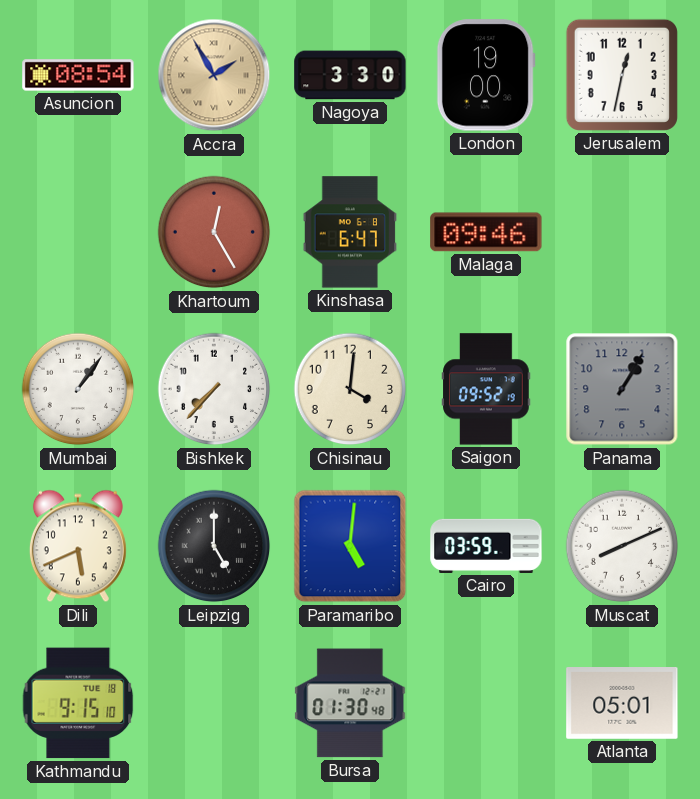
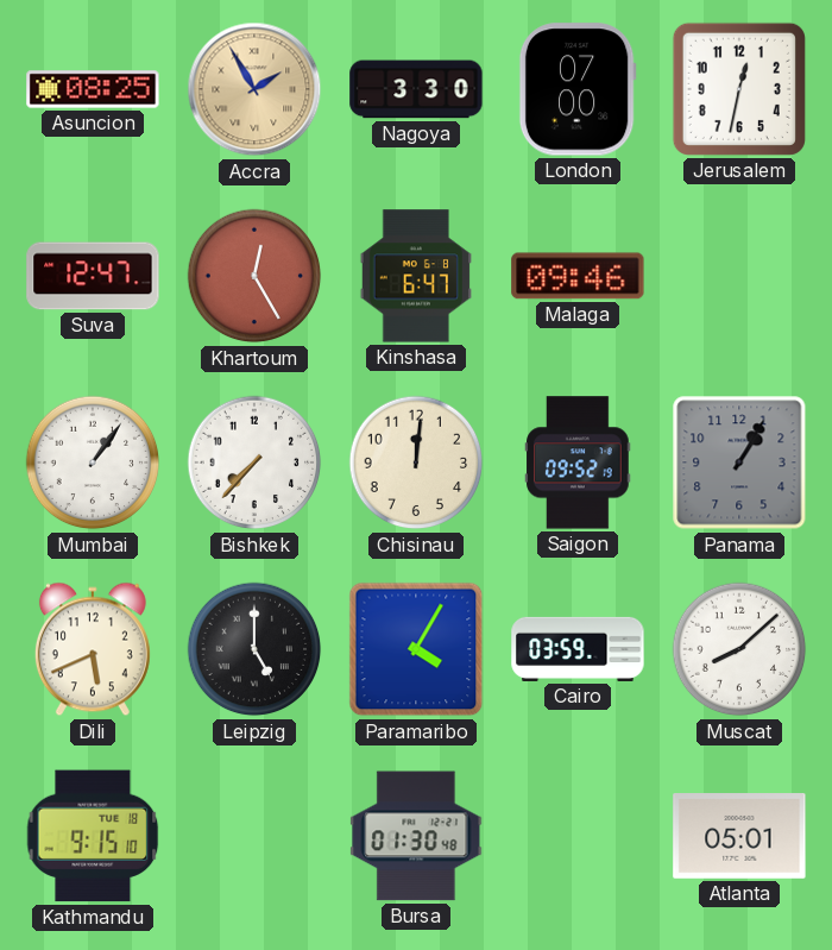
Asuncion: 08:54 -> 08:25 (93, 89)
London: 19:00 -> 07:00 (578, 89)
Suva: none -> 12:47 (93, 276)
Chisinau: 4:01 -> 12:01 (416, 463)
Paramaribo: 5:01 -> 4:05 (416, 649)
Muscat: 8:11 -> 8:08 (739, 649)
